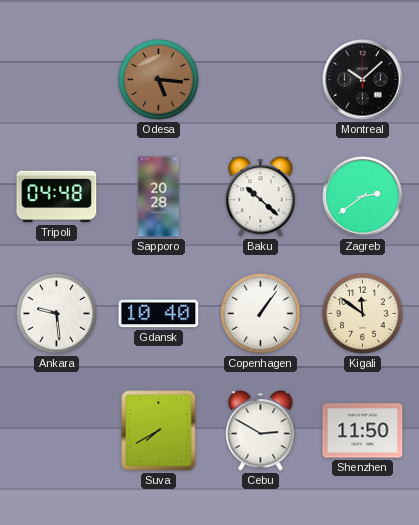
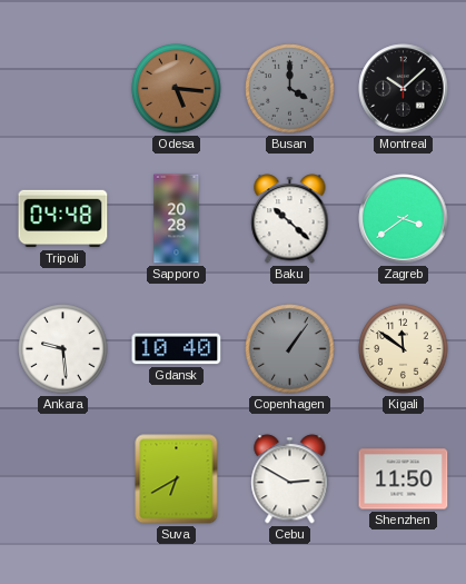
Busan: none -> 4:00 (290, 89)
Zagreb: 2:39 -> 3:39 (404, 219)
Copenhagen dial: white -> grey (290, 349)
Suva: 7:40 -> 6:40 (177, 479)
